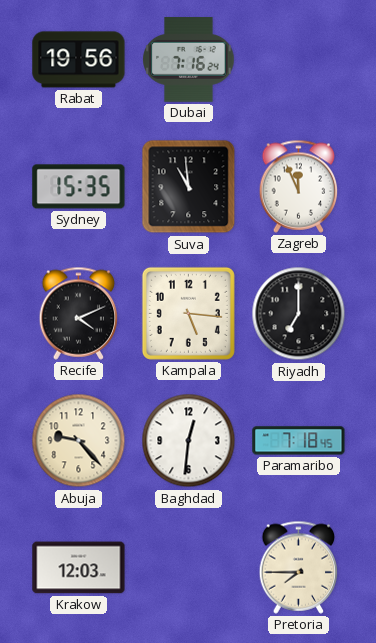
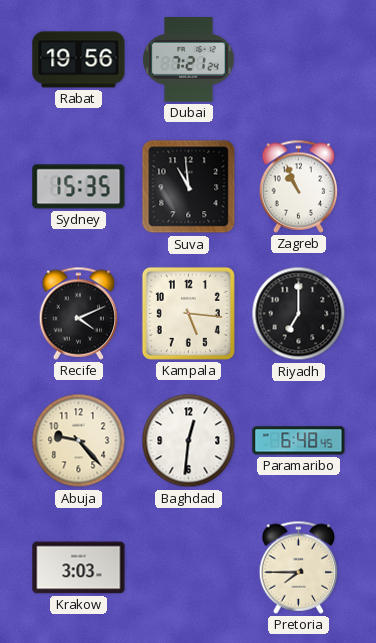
Dubai: 7:16 -> 7:21 (189, 60)
Zagreb: 11:56 -> 10:56 (299, 186)
Paramaribo: 7:18 -> 6:48 (299, 441)
Krakow: 12:03 -> 3:03 (79, 568)
